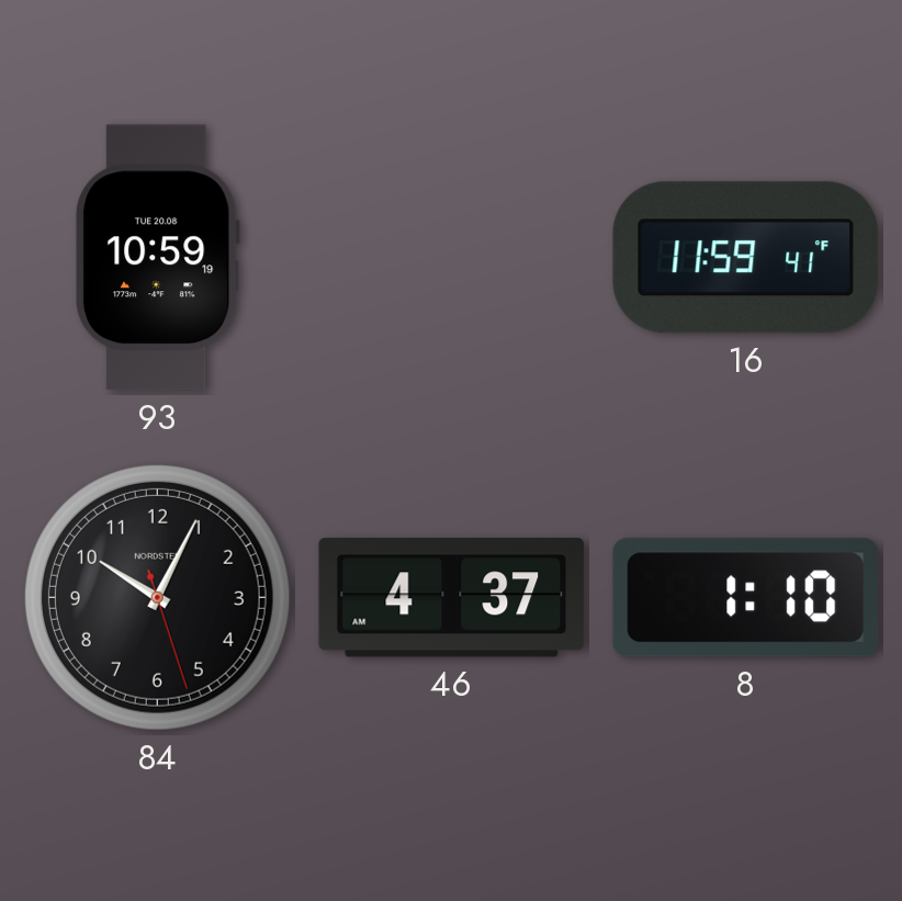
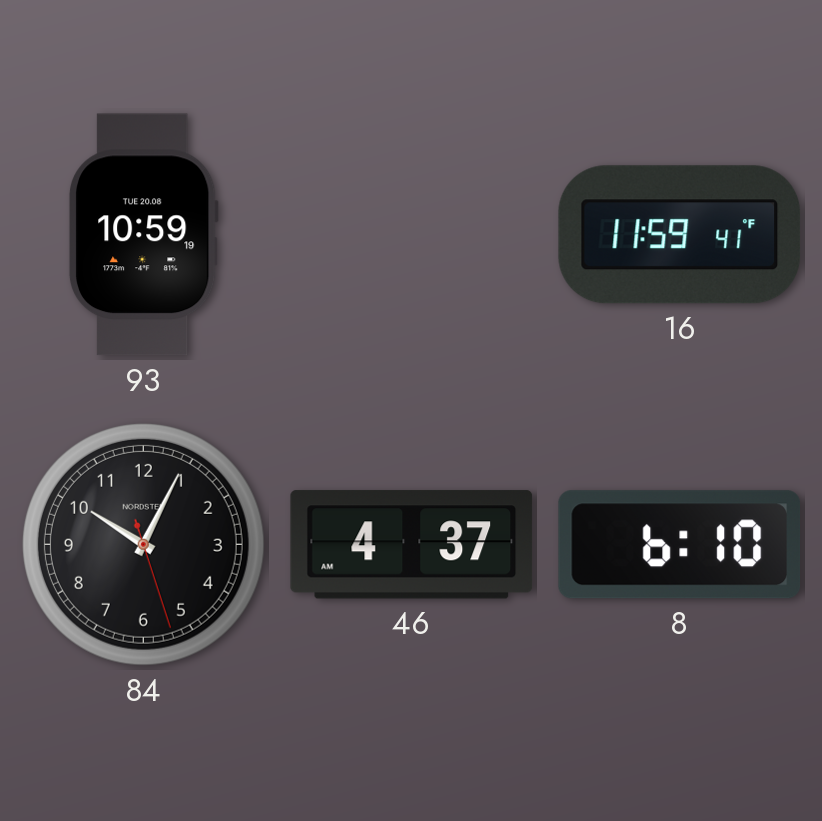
8: 1:10 -> 6:10 (680, 545)
